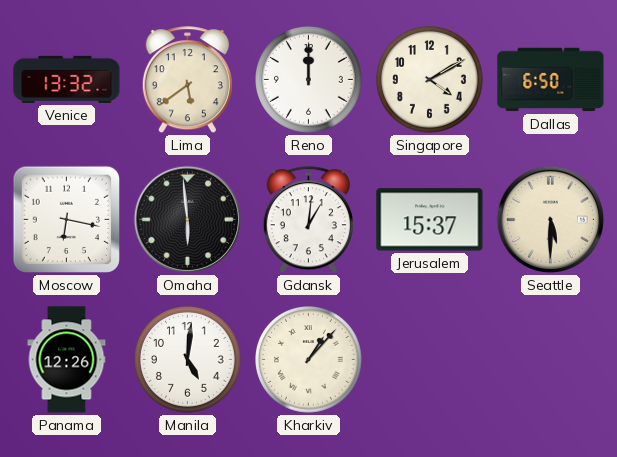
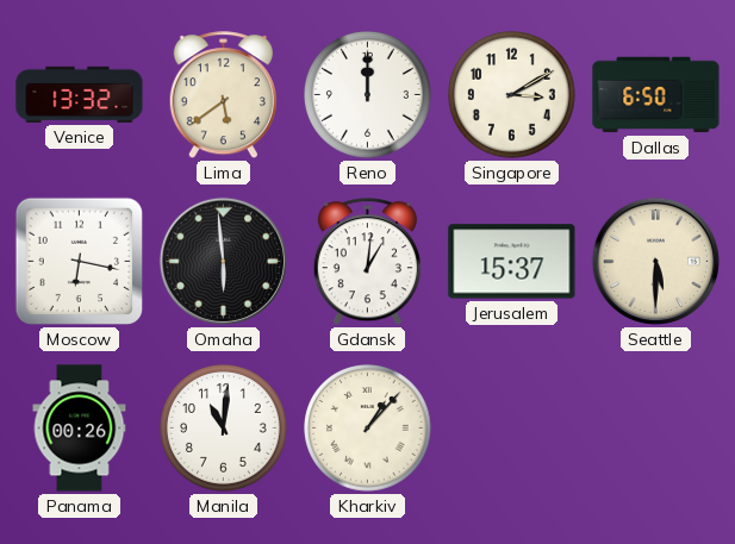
Singapore: 4:10 -> 3:10 (512, 95)
Panama: 12:26 -> 00:26 (80, 429)
Manila: 5:01 -> 11:01 (224, 429)
